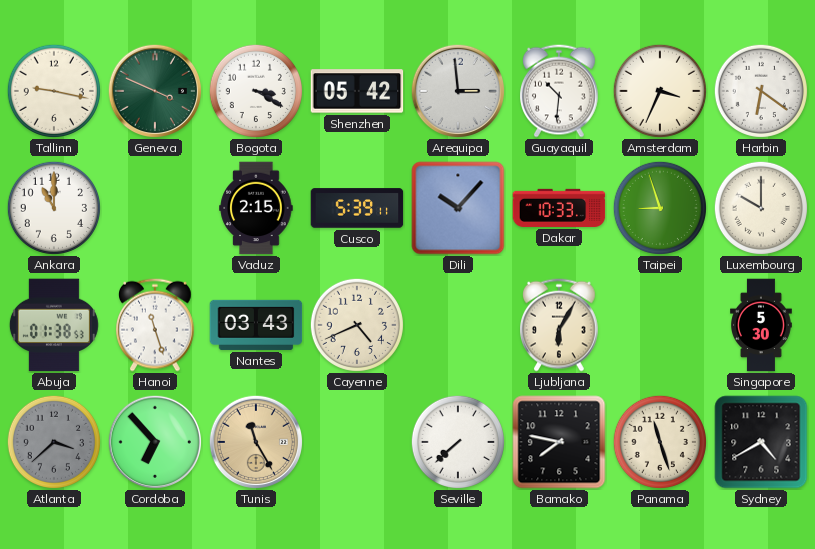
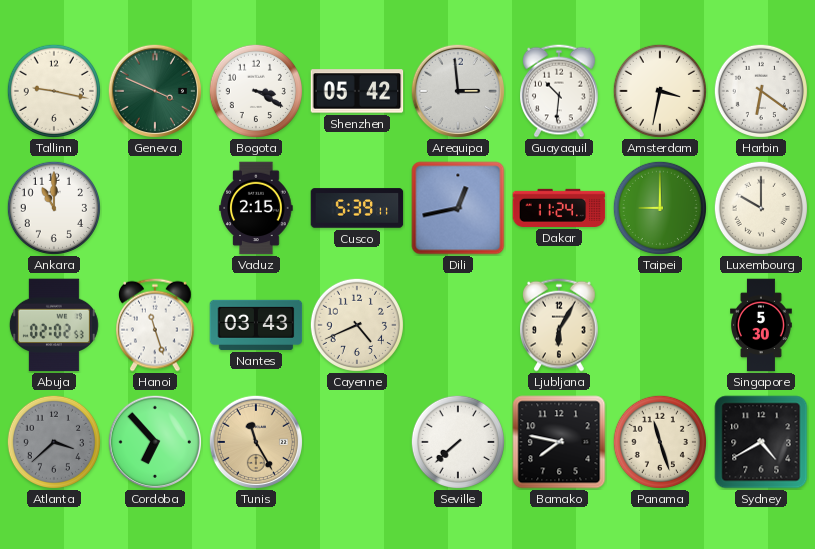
Amsterdam: 3:34 -> 3:32 (660, 91)
Dili: 10:07 -> 12:43 (458, 208)
Dakar: 10:33 -> 11:24 (559, 208)
Taipei: 8:57 -> 9:00 (660, 208)
Abuja: 01:38 -> 02:02 (54, 325)
